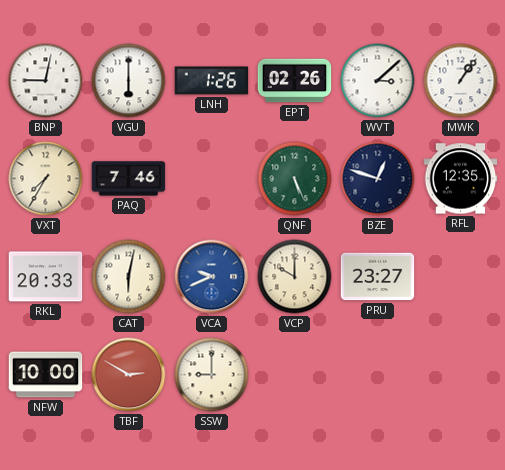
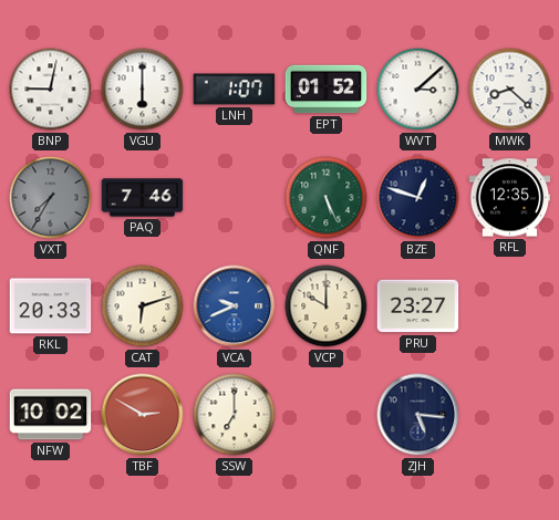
LNH: 1:26 -> 1:07 (235, 90)
EPT: 02:26 -> 01:52 (327, 90)
MWK: 1:06 -> 8:22 (510, 90)
VXT dial: cream -> grey (51, 198)
CAT: 6:02 -> 6:12 (143, 306)
NFW: 10:00 -> 10:02 (51, 415)
SSW: 9:00 -> 7:00 (235, 415)
ZJH: none -> 5:16 (418, 415)
